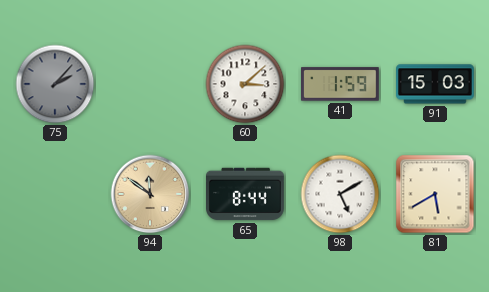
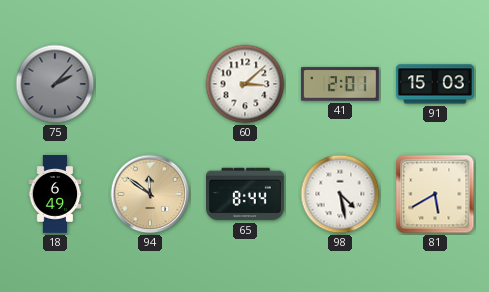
41: 1:59 -> 2:01 (340, 84)
18: none -> 6:49 (55, 194)
98: 5:10 -> 4:28 (340, 194)
